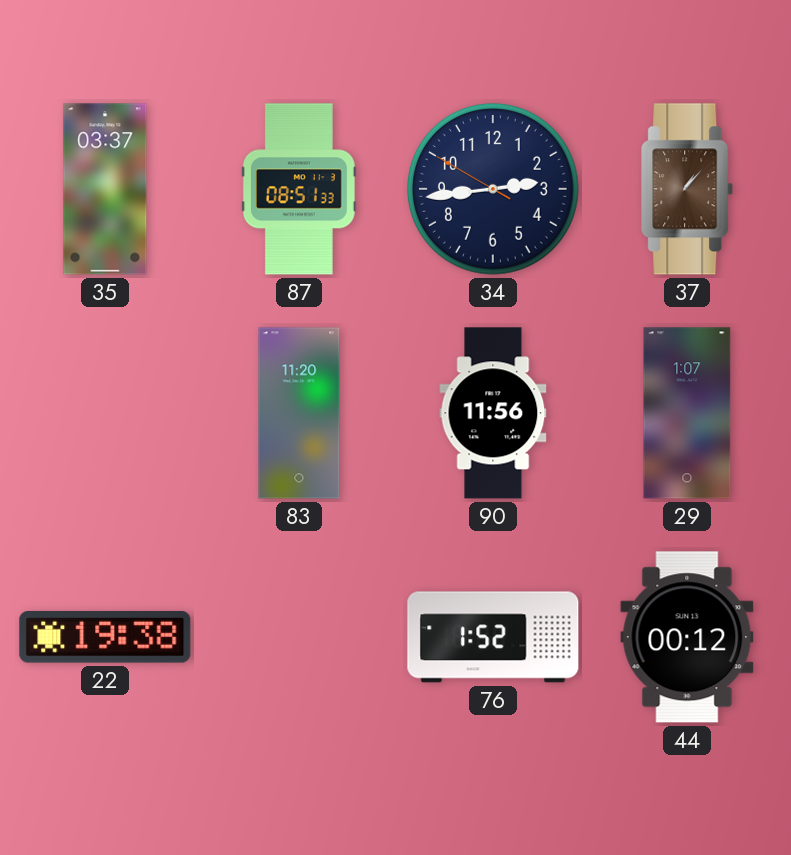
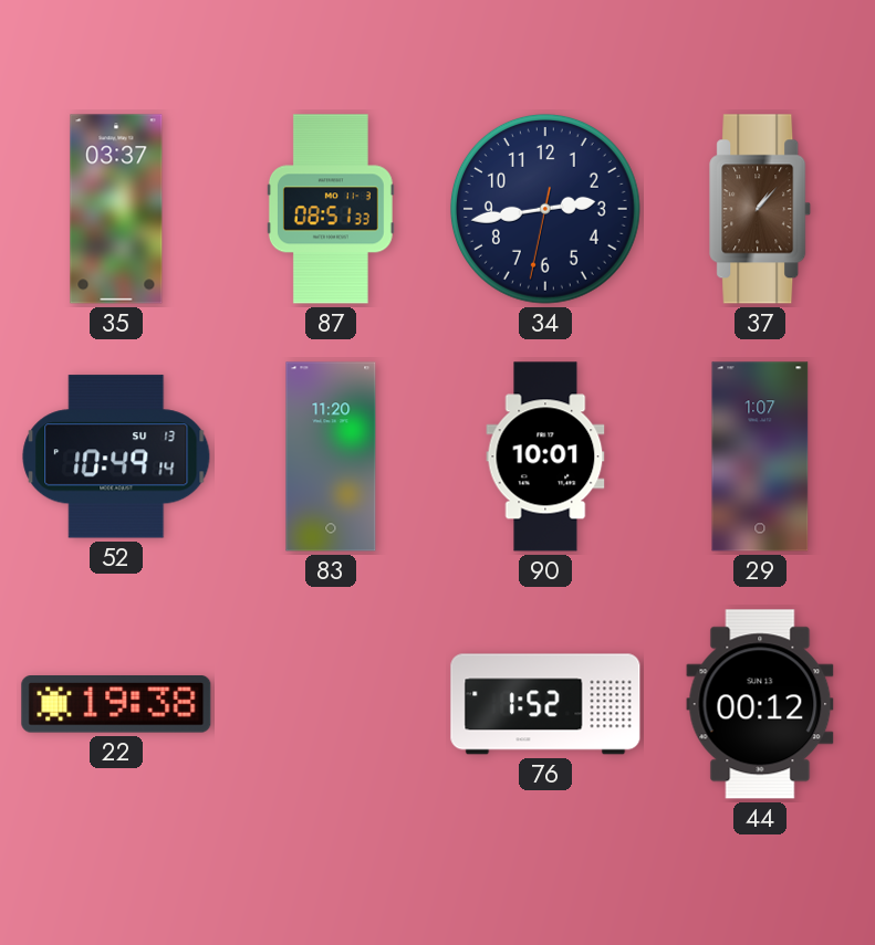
34: 2:43:50 -> 2:43:32 (545, 209)
52: none -> 10:49 (116, 456)
90: 11:56 -> 10:01 (545, 456)
